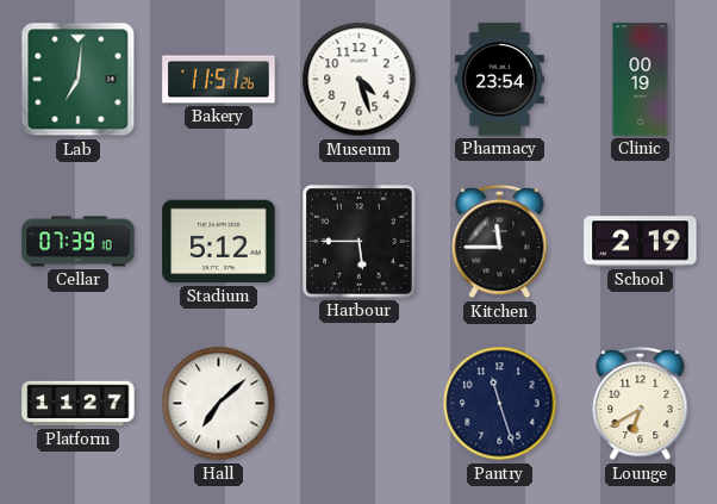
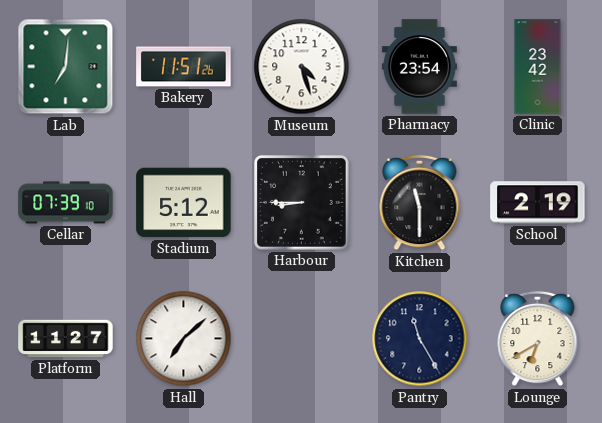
Clinic: 00:19 -> 23:42 (538, 67)
Harbour: 5:45 -> 8:45 (302, 203)
Kitchen: 11:45 -> 11:30 (420, 203)
Pantry: 11:27 -> 11:25 (420, 339)
